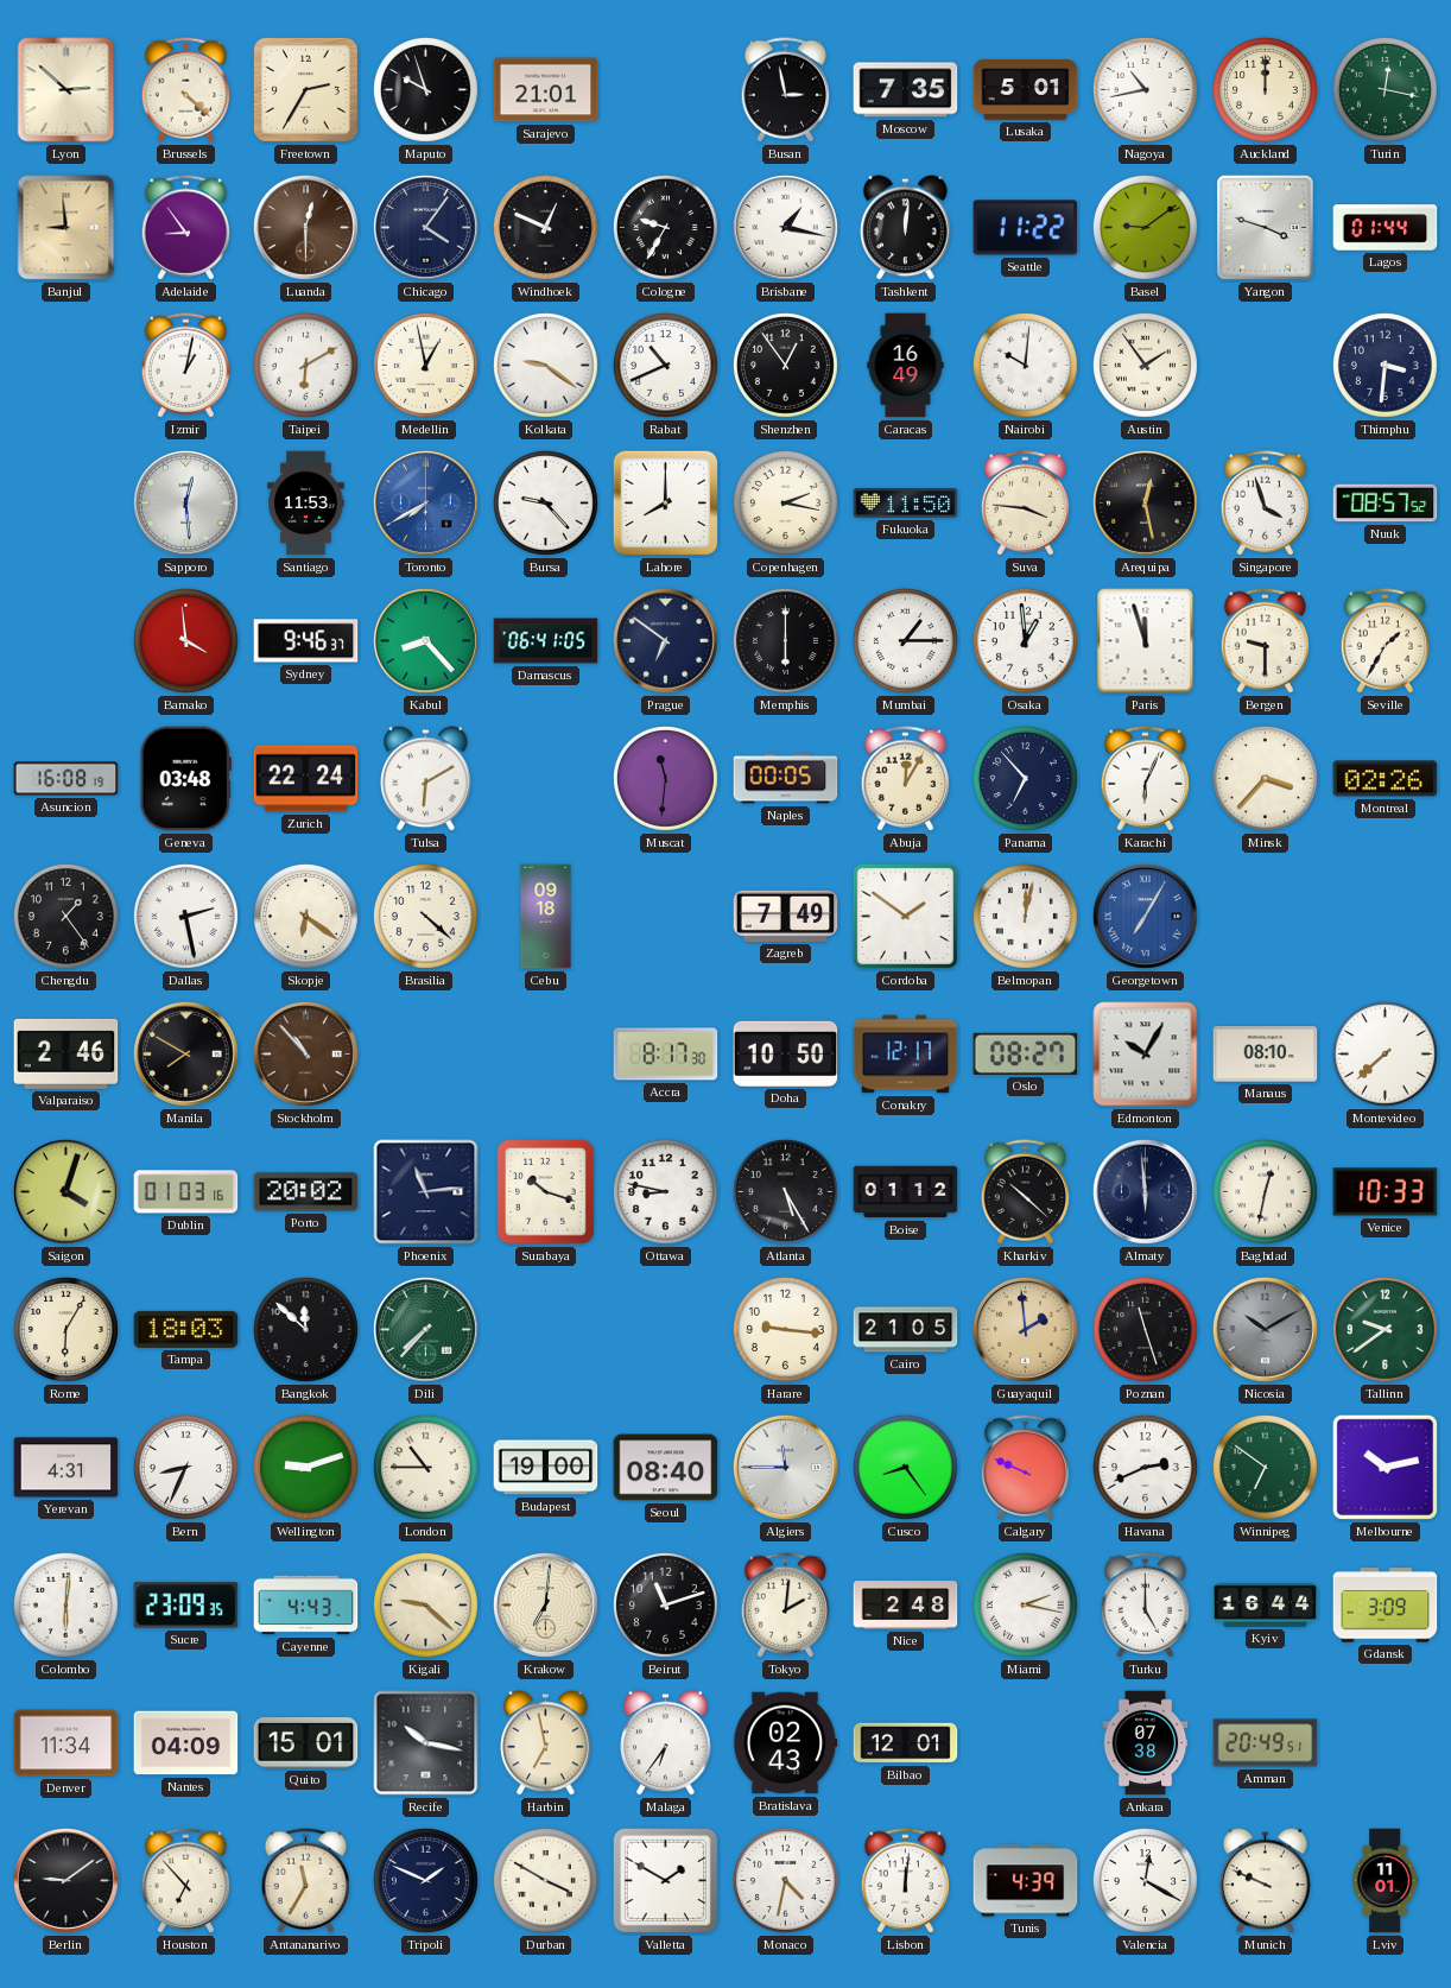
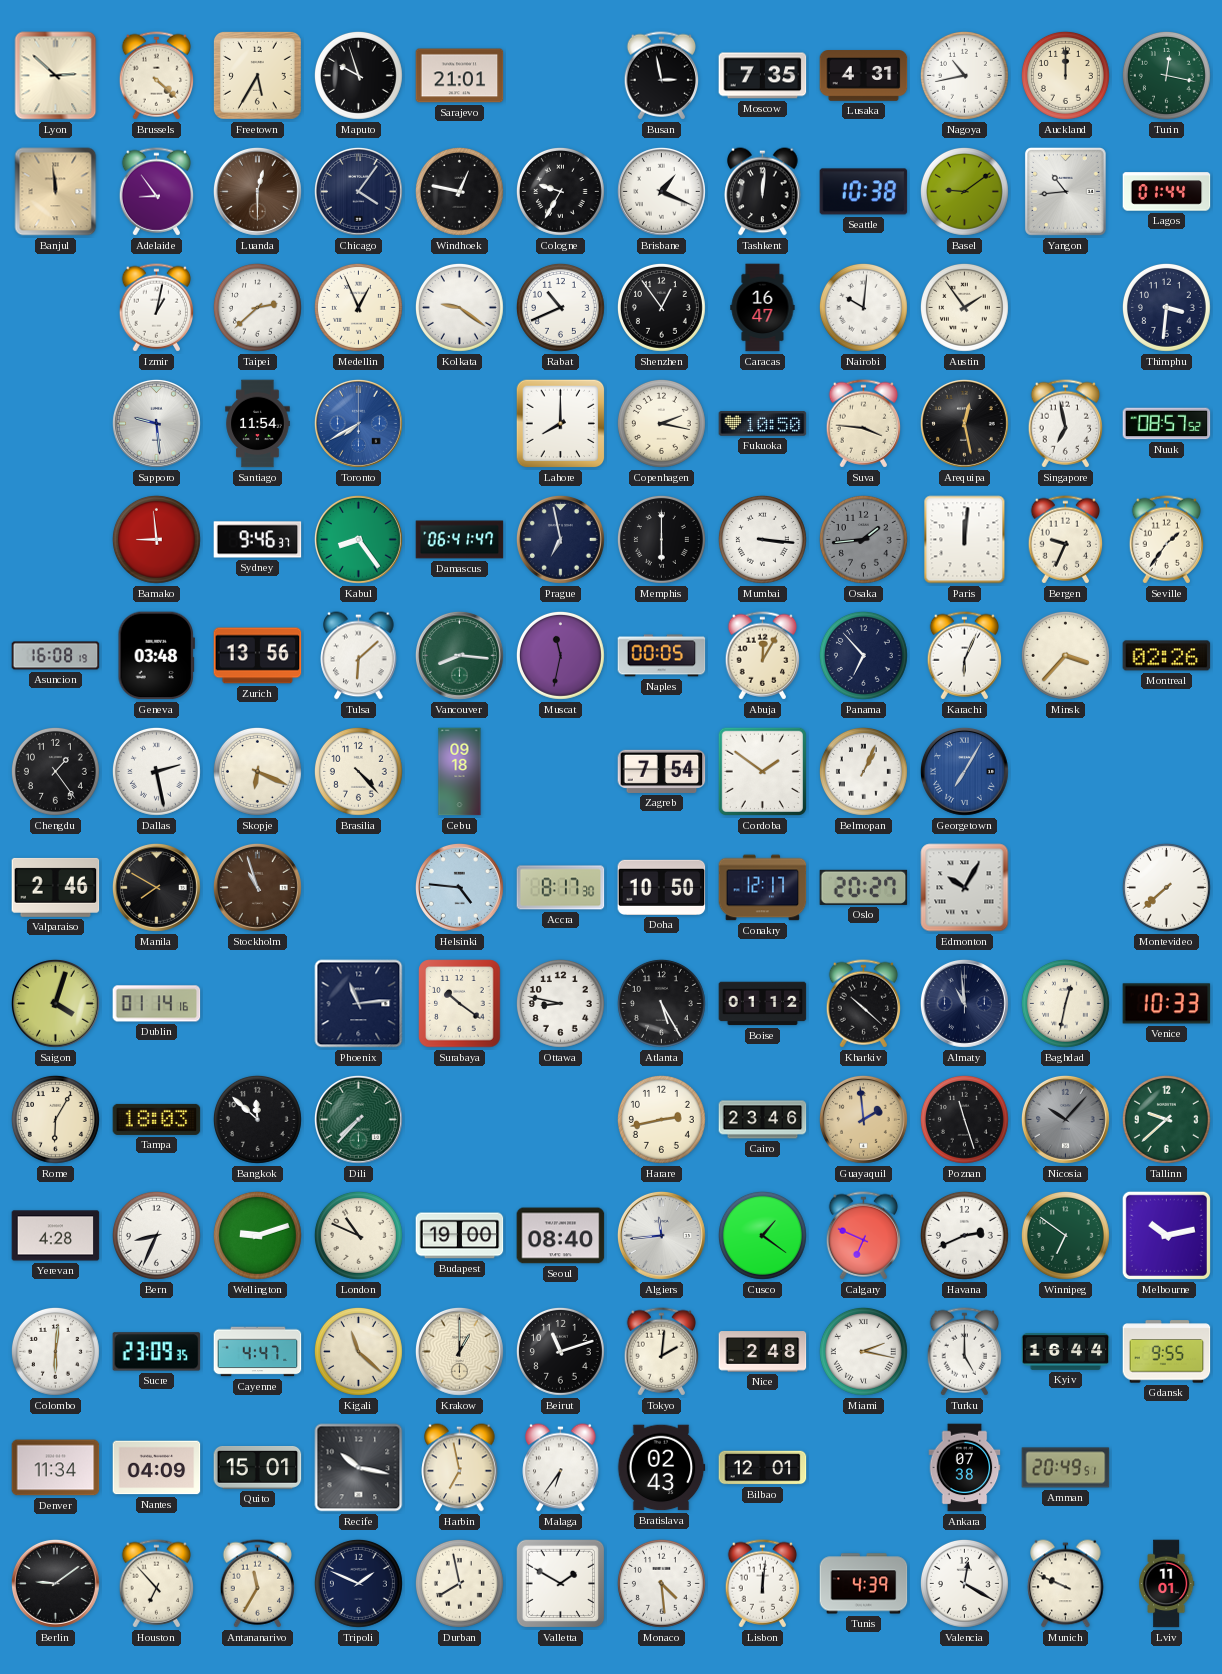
Freetown: 2:35 -> 5:35 (257, 75)
Lusaka: 5:01 -> 4:31 (864, 76)
Banjul: 8:59 -> 11:59 (56, 192)
Windhoek: 12:49 -> 12:47 (459, 191)
Brisbane: 1:17 -> 1:19 (661, 191)
Seattle: 11:22 -> 10:38 (864, 192)
Yangon: 3:48 -> 10:44 (1065, 191)
Taipei: 6:10 -> 2:38 (257, 307)
Medellin: 12:58 -> 12:56 (358, 307)
Caracas: 16:49 -> 16:47 (763, 308)
Sapporo: 12:29 -> 9:29 (156, 423)
Santiago: 11:53 -> 11:54 (258, 424)
Bursa: 9:23 -> none (545, 502)
Fukuoka: 11:50 -> 10:50 (763, 424)
Singapore: 3:57 -> 6:58 (1066, 424)
Bamako: 3:59 -> 8:59 (156, 539)
Kabul: 8:23 -> 8:24 (358, 539)
Damascus: 06:41:05 -> 06:41:47 (460, 540)
Prague: 6:51 -> 6:58 (560, 539)
Mumbai: 1:15 -> 3:16 (762, 539)
Osaka: 12:59 -> 1:44 (863, 539)
Osaka dial: white -> grey (863, 539)
Paris: 11:57 -> 12:01 (965, 540)
Bergen: 9:30 -> 9:34 (1066, 540)
Seville: 1:35 -> 1:36 (1167, 540)
Zurich: 22:24 -> 13:56 (258, 656)
Tulsa: 6:10 -> 6:08 (359, 656)
Vancouver: none -> 8:16 (459, 655)
Muscat: 11:31 -> 11:32 (560, 655)
Skopje: 6:21 -> 6:19 (257, 771)
Brasilia: 4:22 -> 4:23 (358, 771)
Zagreb: 7:49 -> 7:54 (662, 771)
Belmopan: 12:02 -> 1:04 (863, 771)
Stockholm: 10:53 -> 10:57 (257, 887)
Helsinki: none -> 4:46 (459, 887)
Oslo: 08:27 -> 20:27 (864, 887)
Manaus: 08:10 -> none (1266, 1055)
Dublin: 01:03 -> 01:14 (157, 1004)
Porto: 20:02 -> none (306, 1192)
Surabaya: 10:18 -> 10:21 (460, 1004)
Almaty: 5:59 -> 10:59 (964, 1003)
Harare: 9:16 -> 2:43 (661, 1119)
Cairo: 21:05 -> 23:46 (763, 1120)
Nicosia: 10:10 -> 10:07 (1065, 1119)
Tallinn: 9:39 -> 9:38 (1166, 1119)
Yerevan: 4:31 -> 4:28 (56, 1236)
London: 10:45 -> 10:49 (358, 1235)
Algiers: 11:45 -> 11:44 (661, 1235)
Cusco: 8:24 -> 1:21 (762, 1235)
Calgary: 9:49 -> 6:49 (864, 1236)
Cayenne: 4:43 -> 4:47 (258, 1352)
Kigali: 9:22 -> 11:22 (358, 1351)
Krakow: 7:01 -> 1:00 (459, 1351)
Gdansk: 3:09 -> 9:55 (1167, 1352)
Durban: 3:50 -> 7:58 (459, 1583)
Monaco: 4:32 -> 4:29 (661, 1583)
